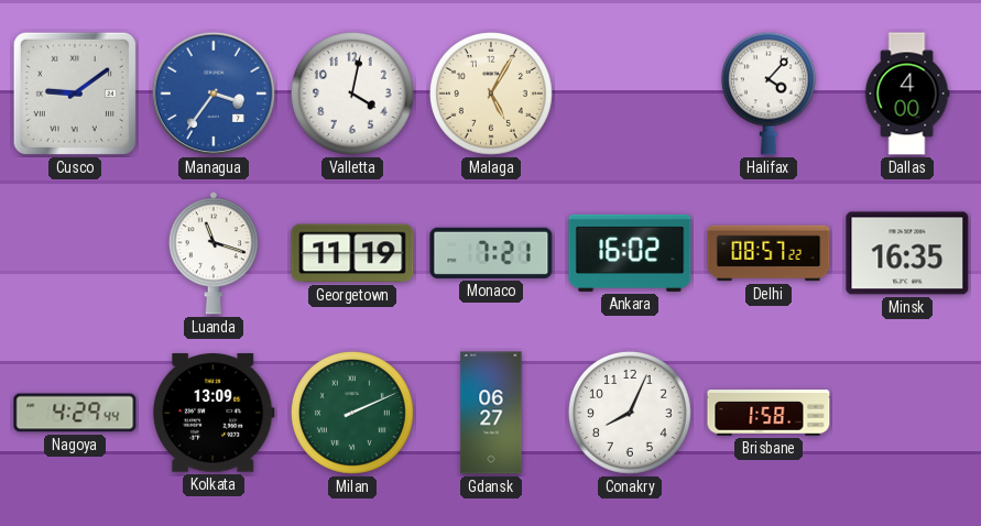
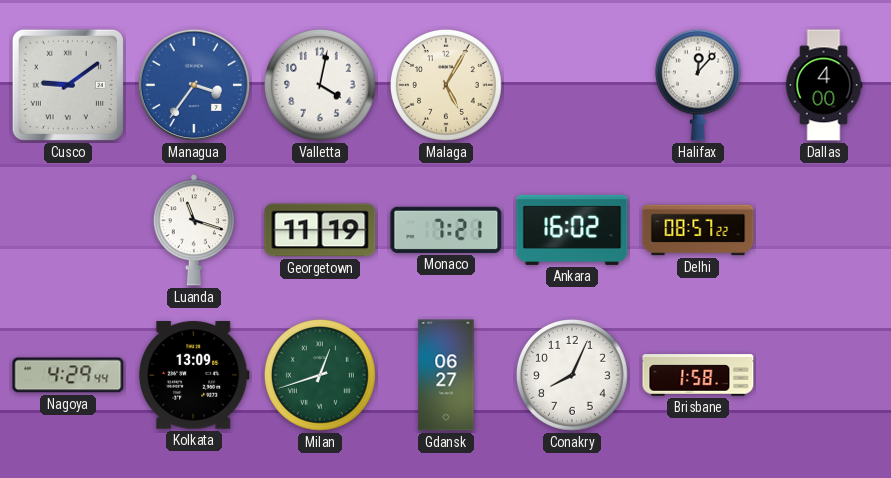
Halifax: 4:07 -> 12:07 (698, 85)
Minsk: 16:35 -> none (907, 253)
Milan: 2:11 -> 12:42 (320, 375)
